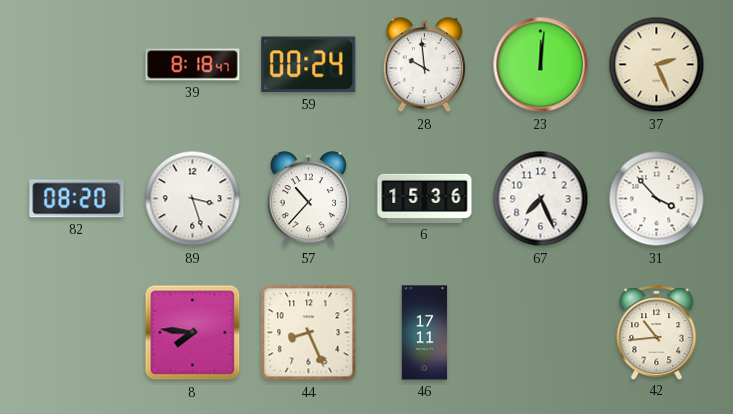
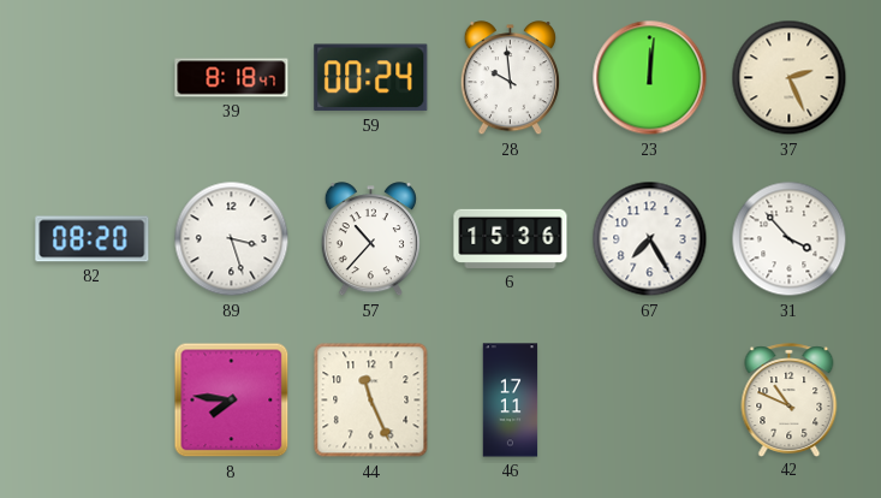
67: 7:26 -> 7:25 (650, 239)
44: 8:26 -> 11:26 (371, 401)
42: 10:44 -> 10:49 (790, 399)
